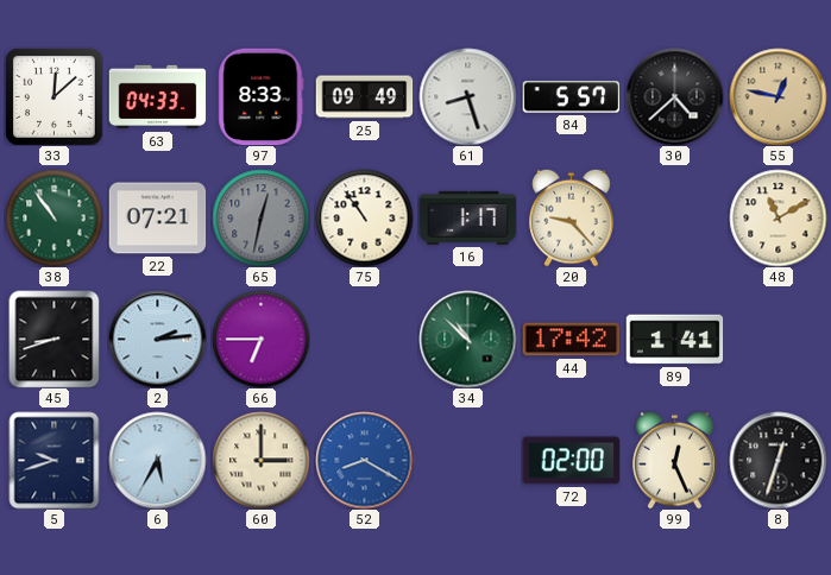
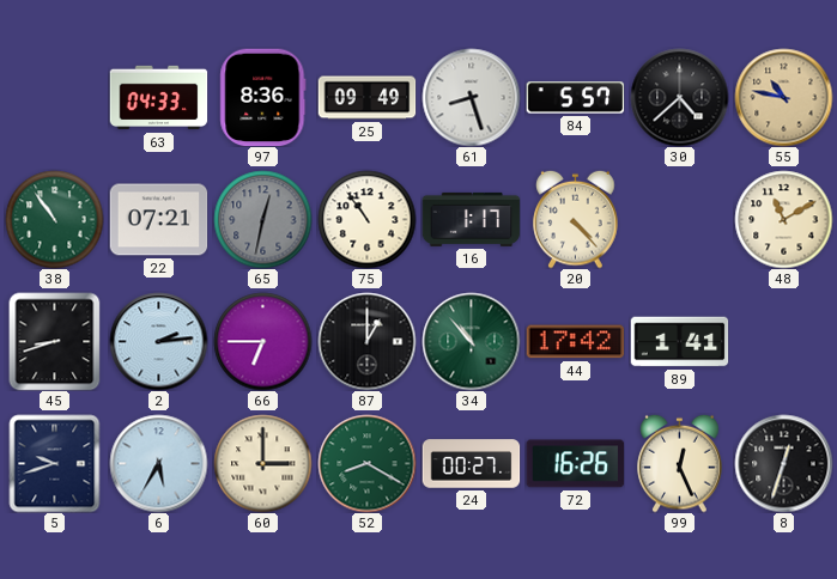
33: 12:08 -> none (53, 96)
97: 8:33 -> 8:36 (263, 97)
55: 12:47 -> 10:47 (783, 97)
20: 9:23 -> 4:23 (576, 219)
87: none -> 1:00 (366, 341)
34: 10:52 -> 10:53 (471, 341)
52 dial: blue -> green (366, 463)
24: none -> 00:27 (471, 464)
72: 02:00 -> 16:26 (575, 464)
